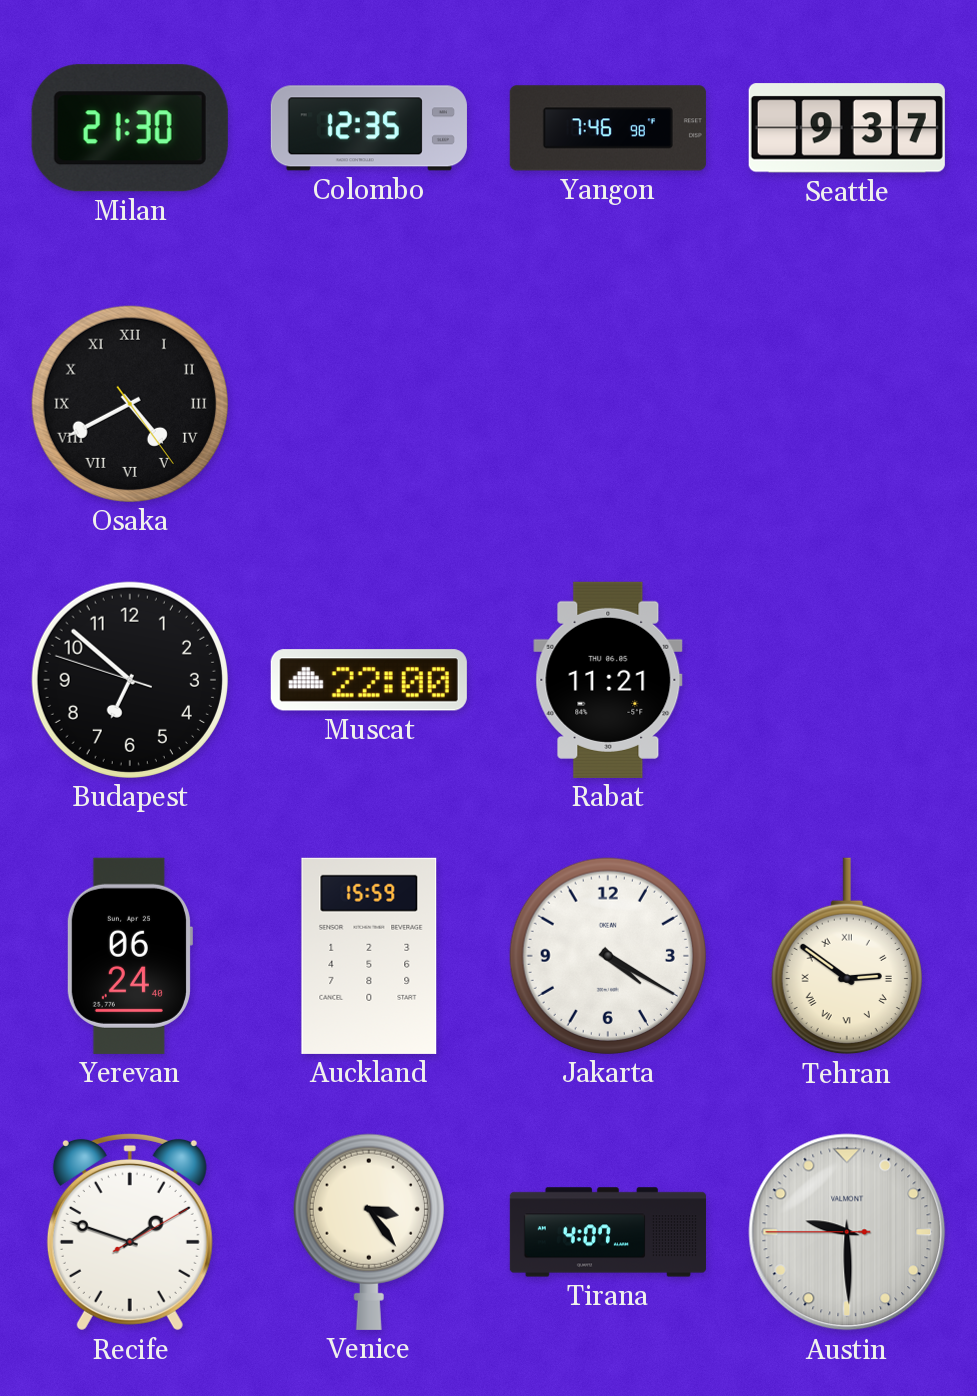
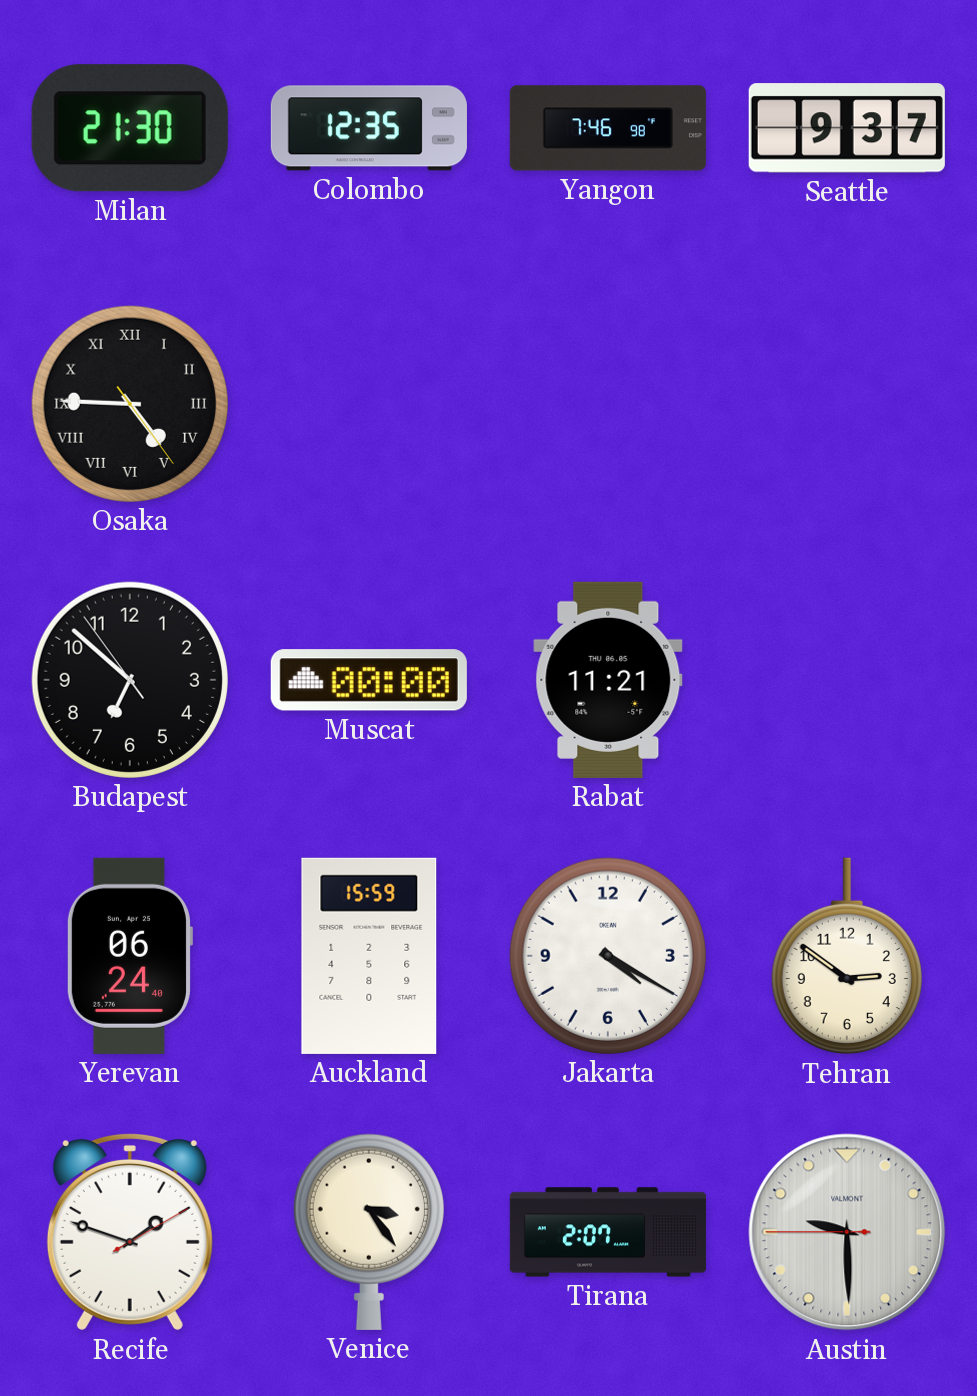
Osaka: 4:40 -> 4:45 (130, 404)
Budapest: 6:51:48 -> 6:51:54 (130, 680)
Muscat: 22:00 -> 00:00 (369, 680)
Tehran numerals: Roman -> Arabic (847, 956)
Tirana: 4:07 -> 2:07 (608, 1232)
